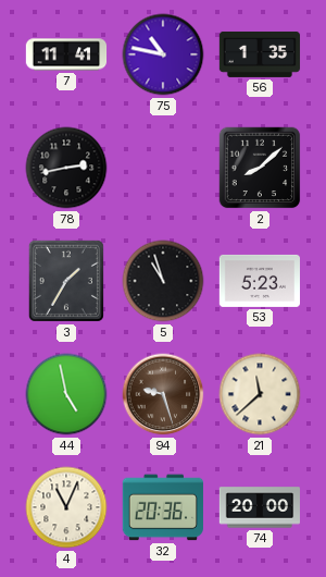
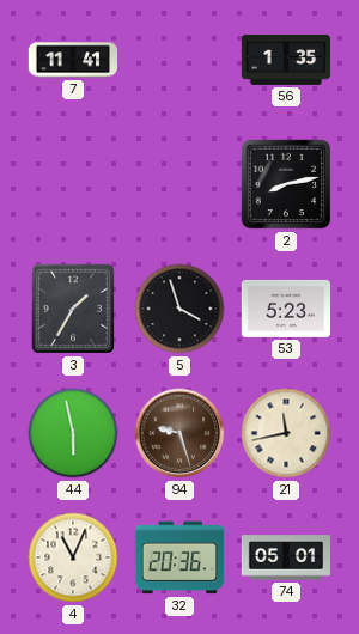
75: 10:47 -> none (163, 54)
78: 2:43 -> none (66, 168)
2: 8:08 -> 8:13 (286, 184)
5: 10:57 -> 3:57 (180, 309)
44: 4:58 -> 5:58 (73, 433)
21: 11:38 -> 11:43 (286, 433)
74: 20:00 -> 05:01 (285, 557)
